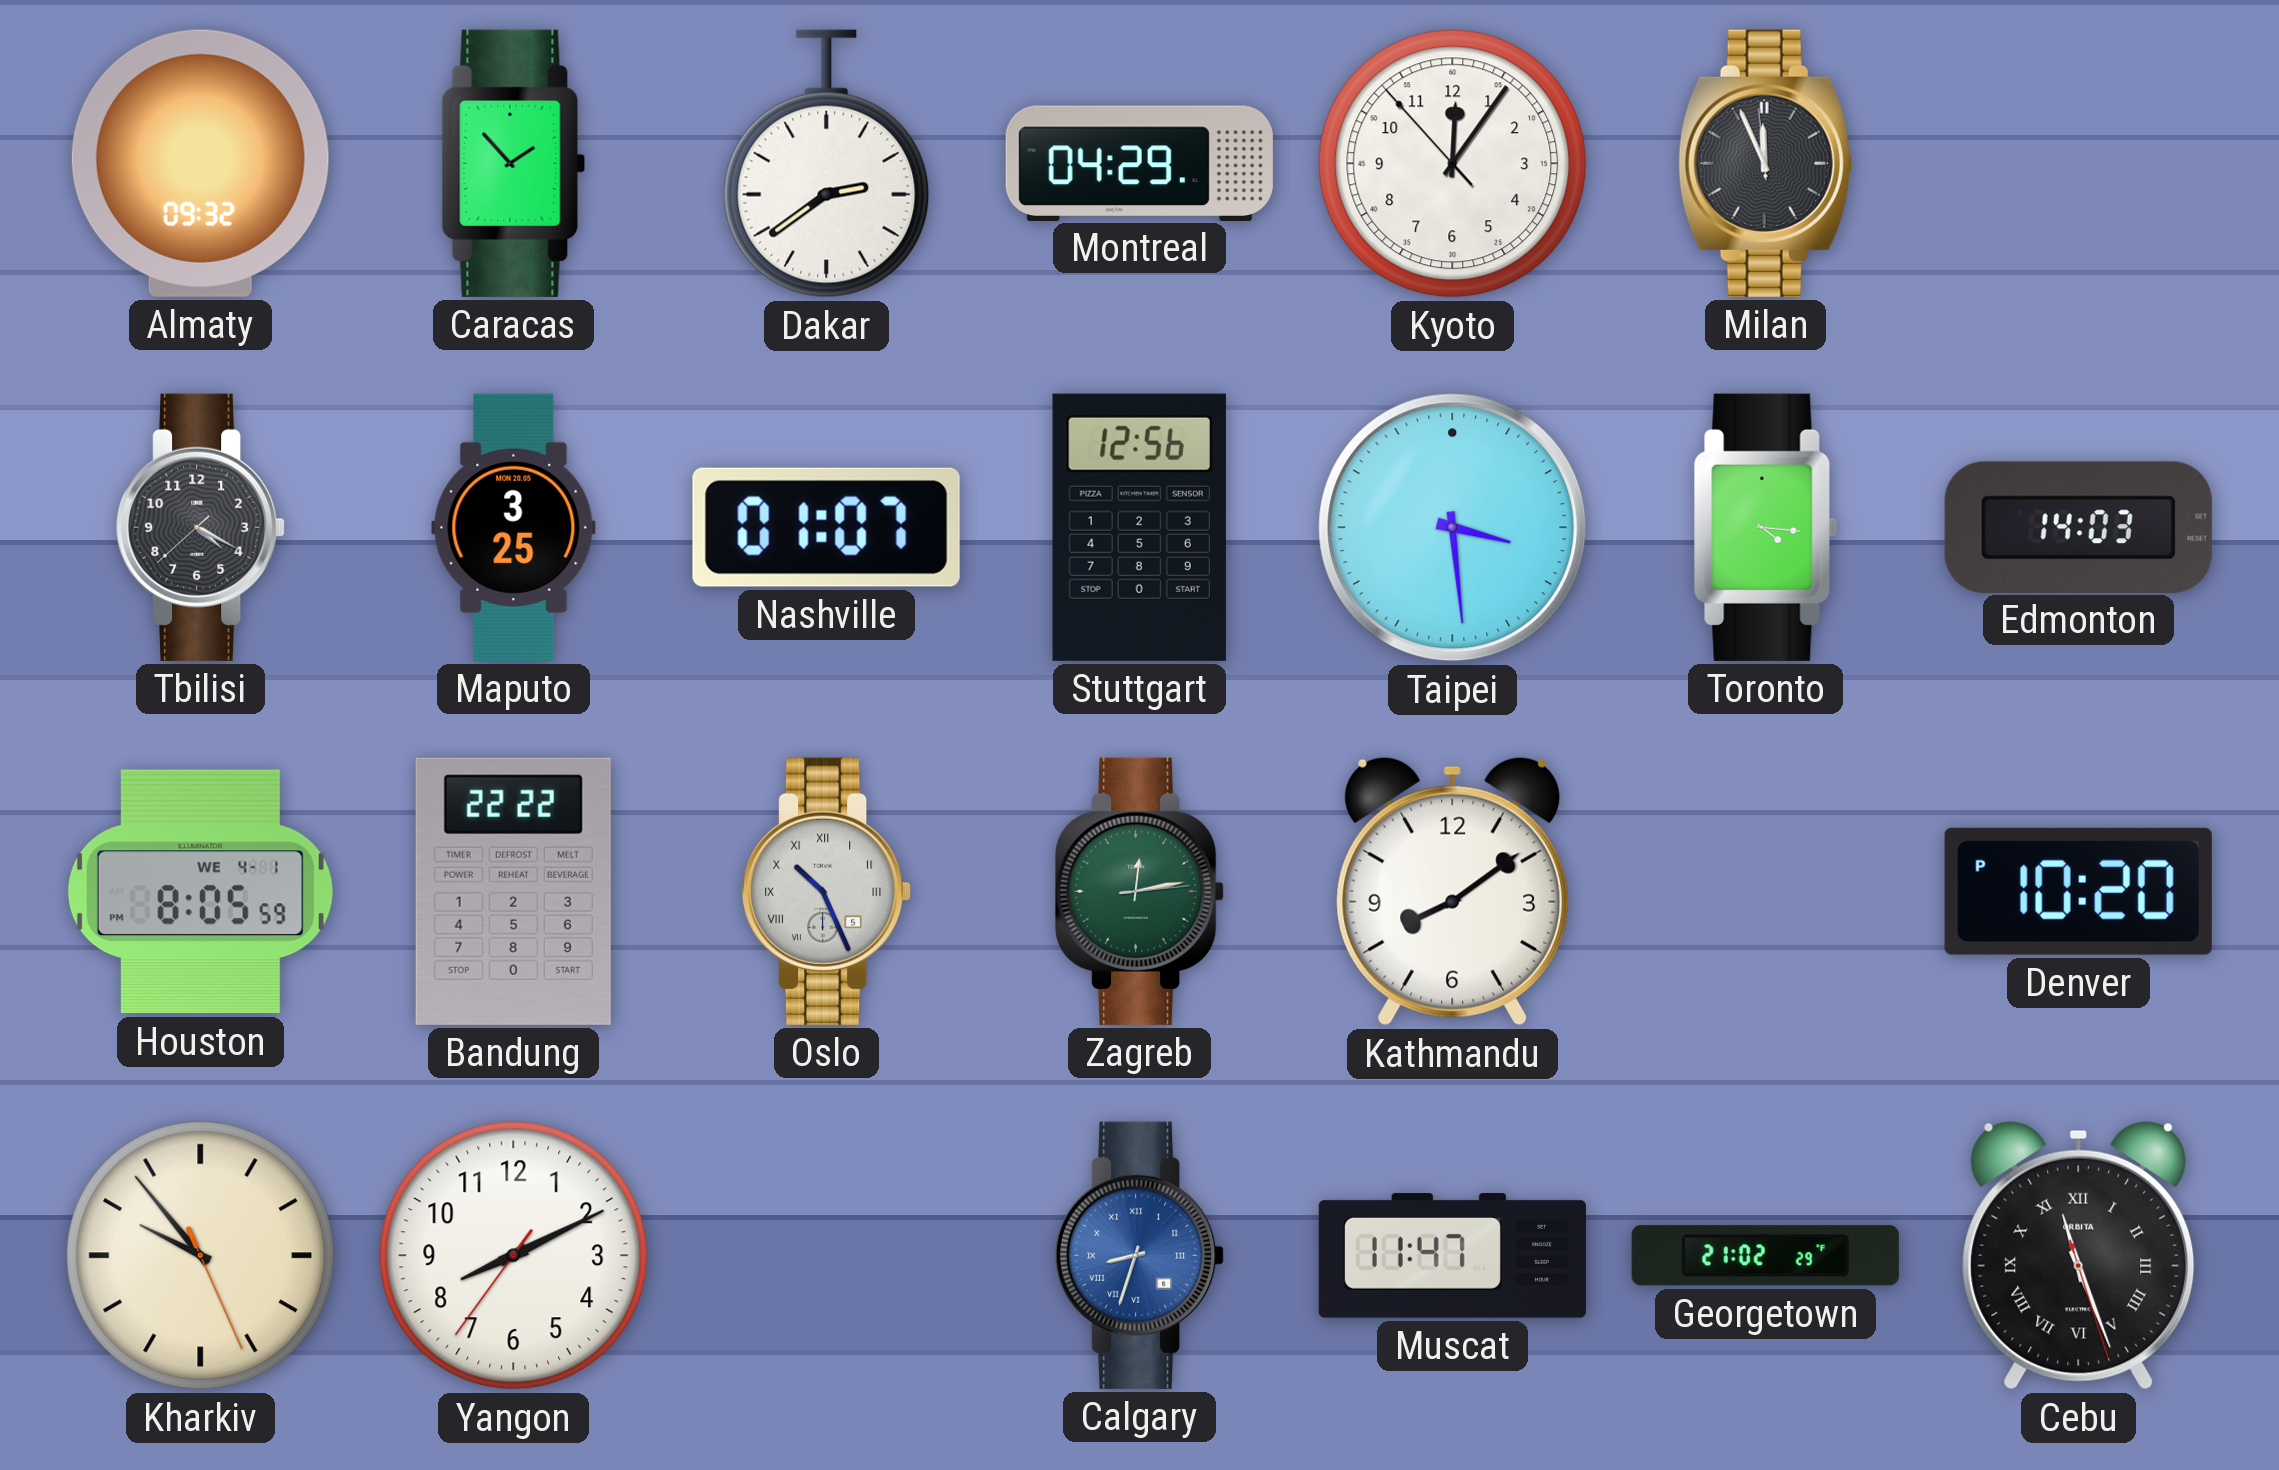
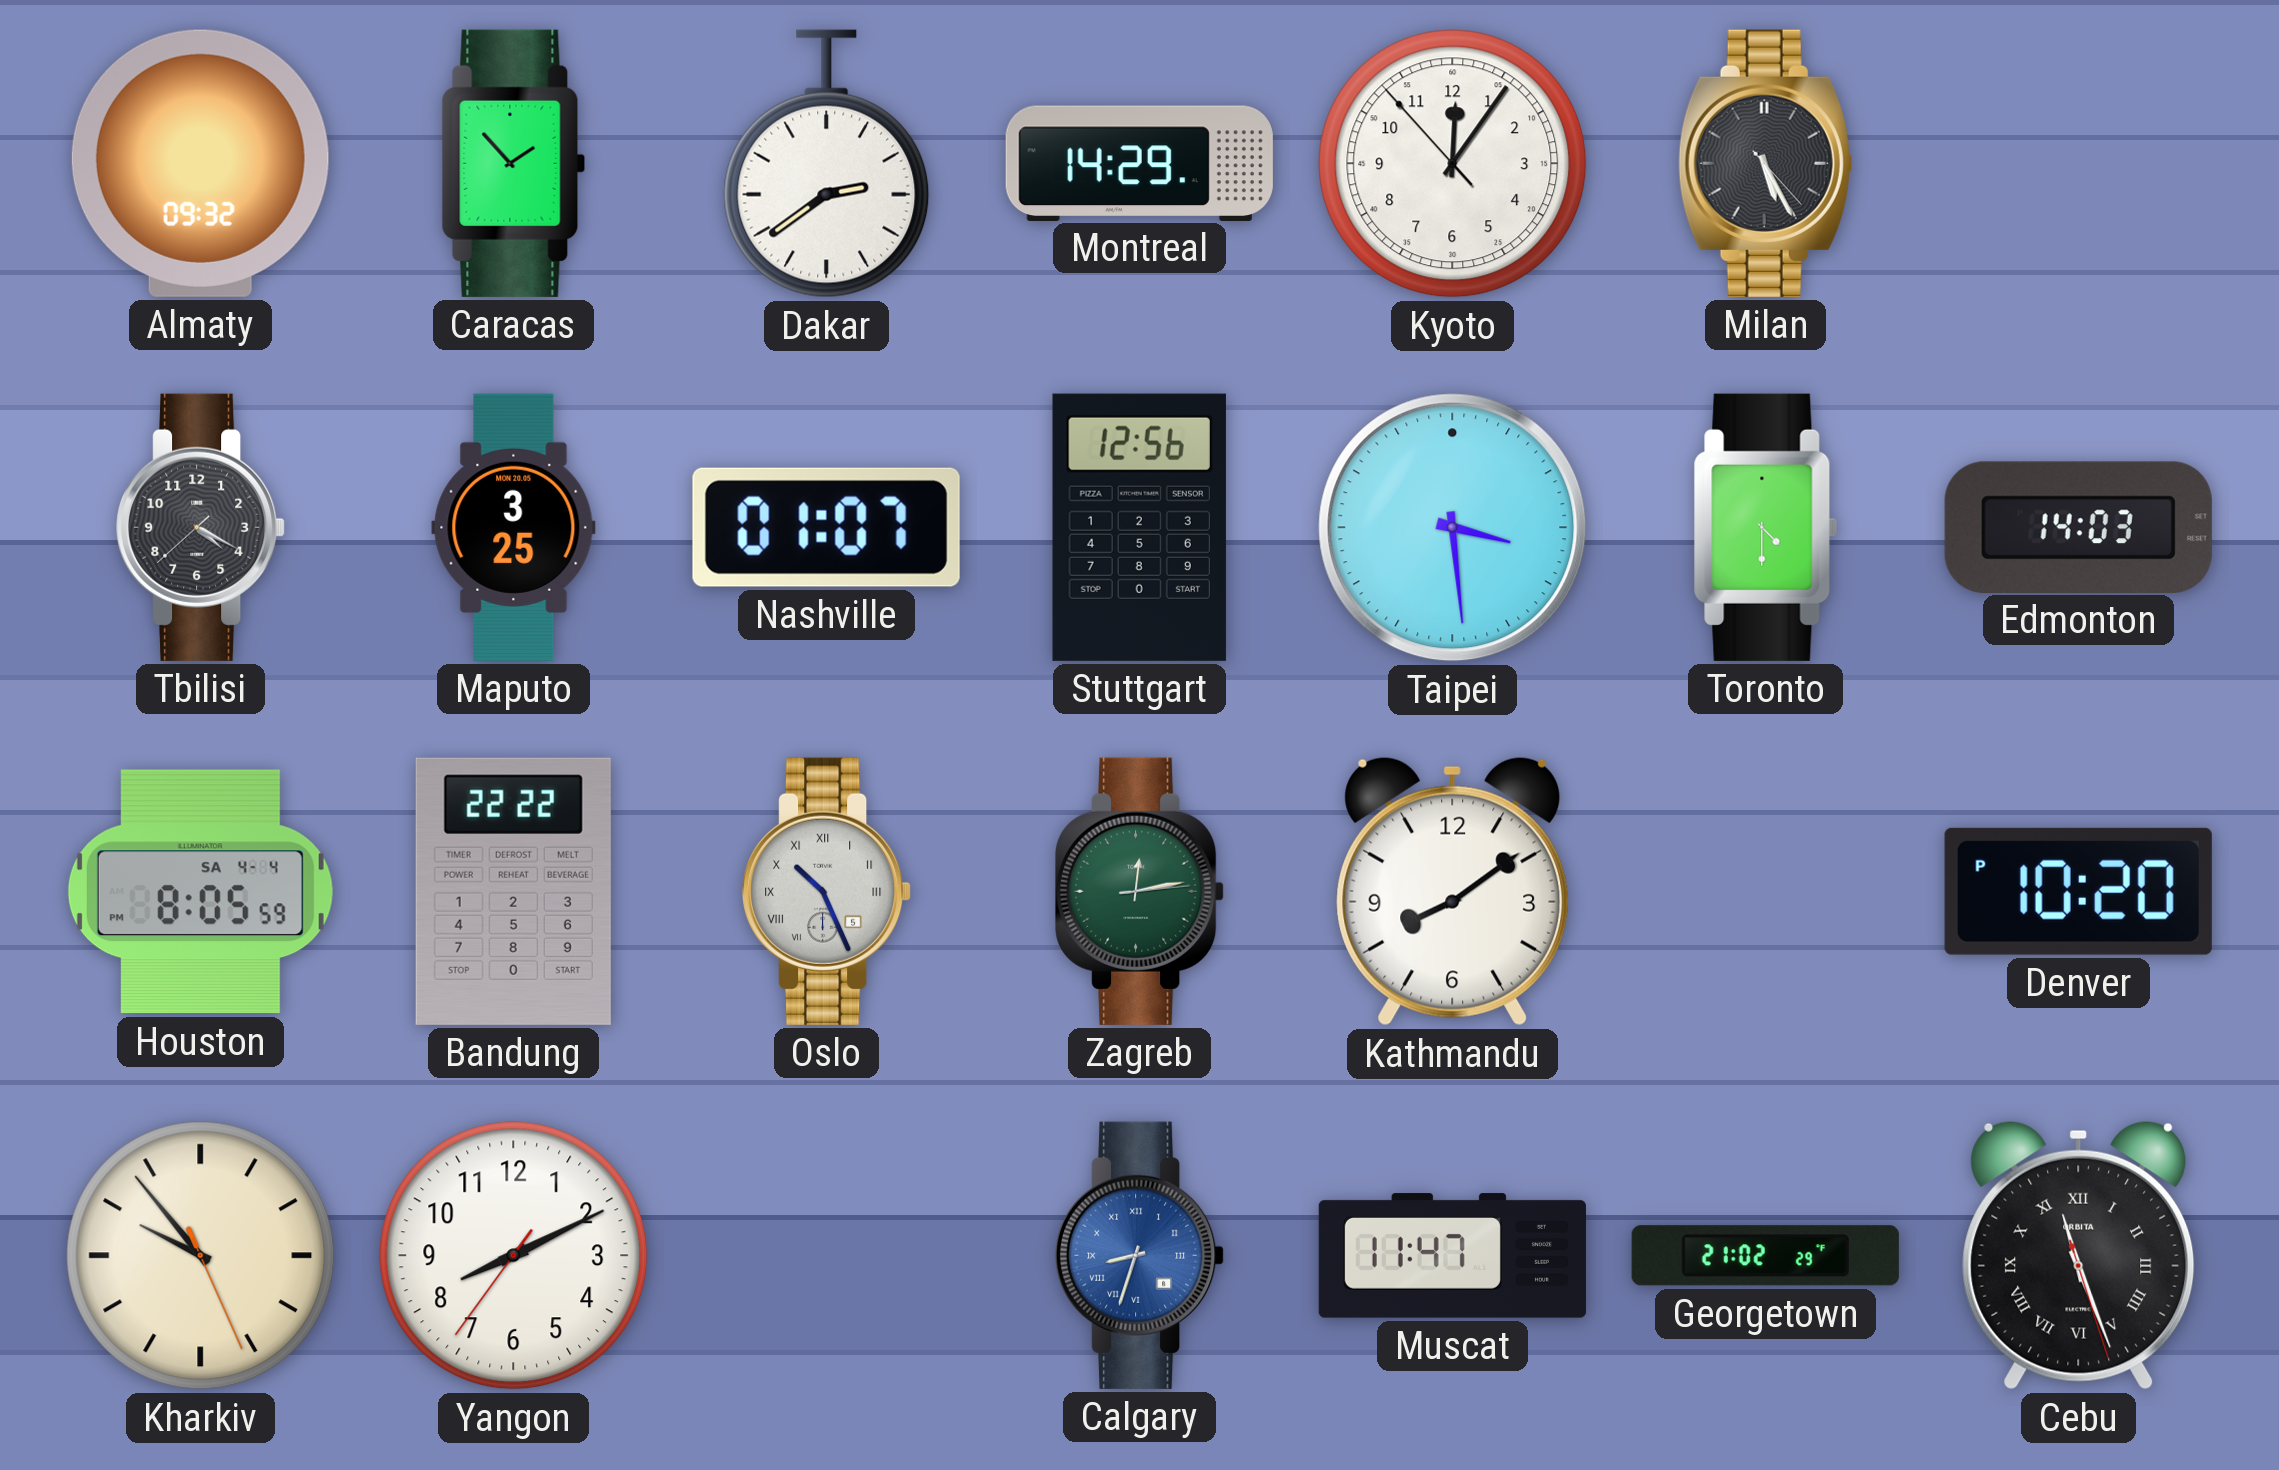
Montreal: 04:29 -> 14:29 (1139, 163)
Milan: 11:55 -> 5:25 (1765, 163)
Toronto: 4:16 -> 4:30 (1766, 527)
Houston date: WE 4-1 -> SA 4-4 (200, 892)
